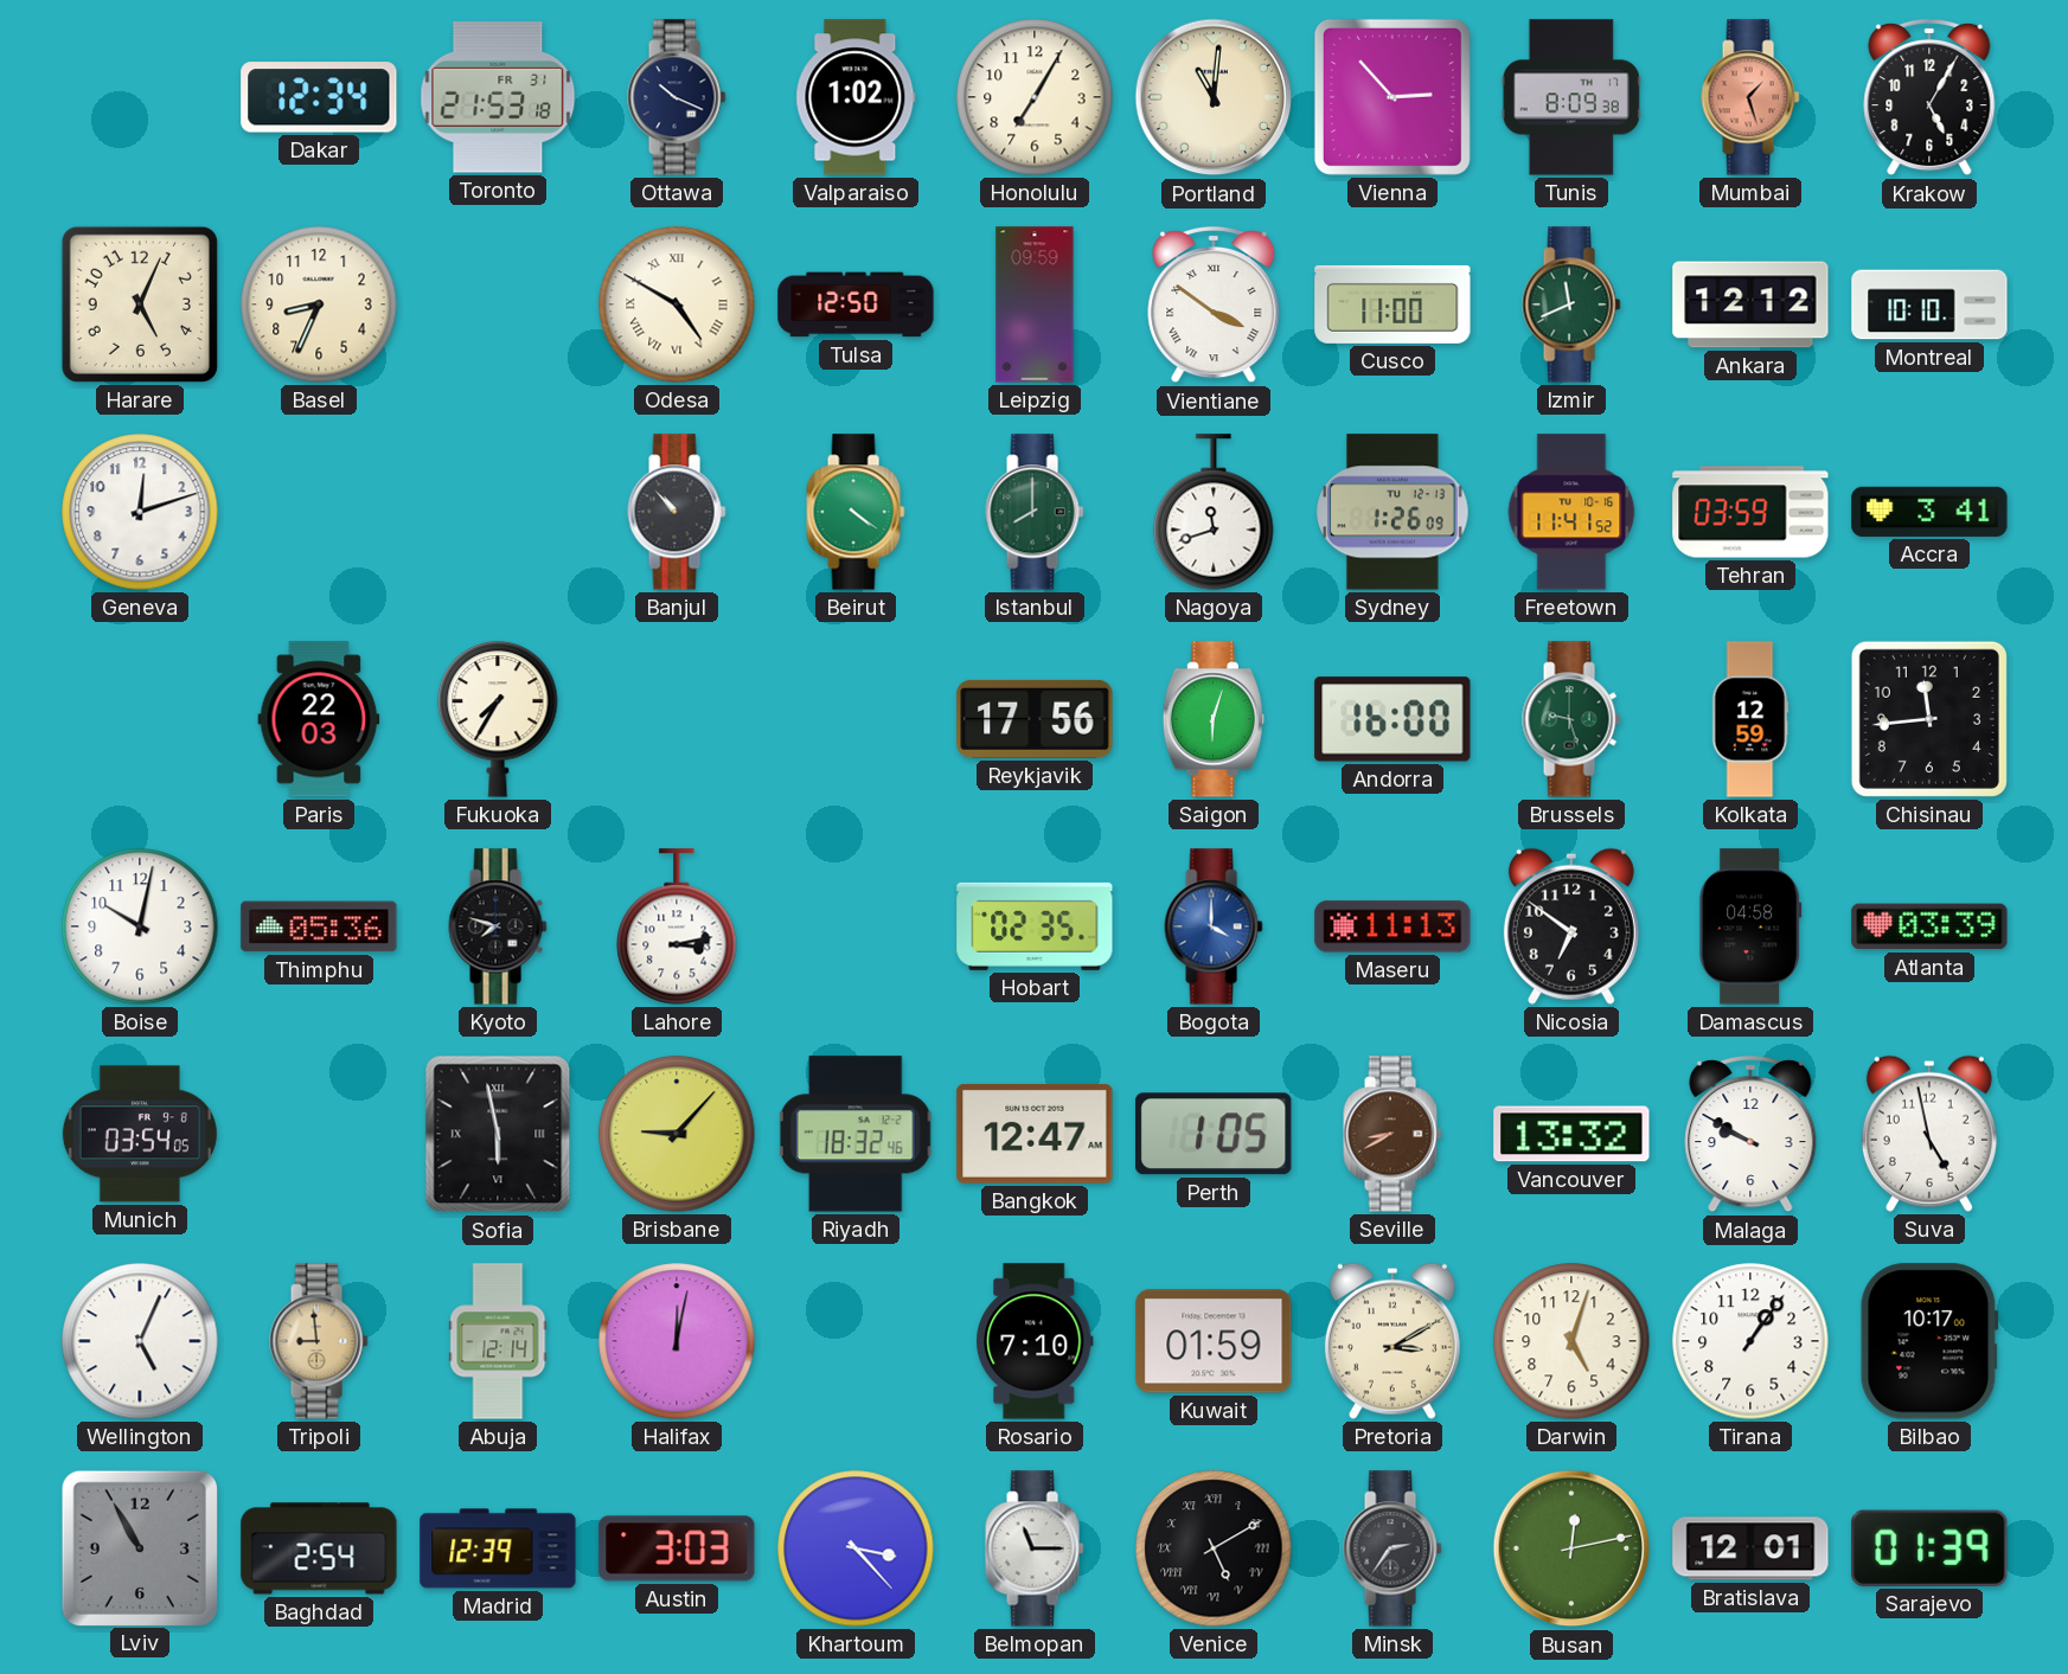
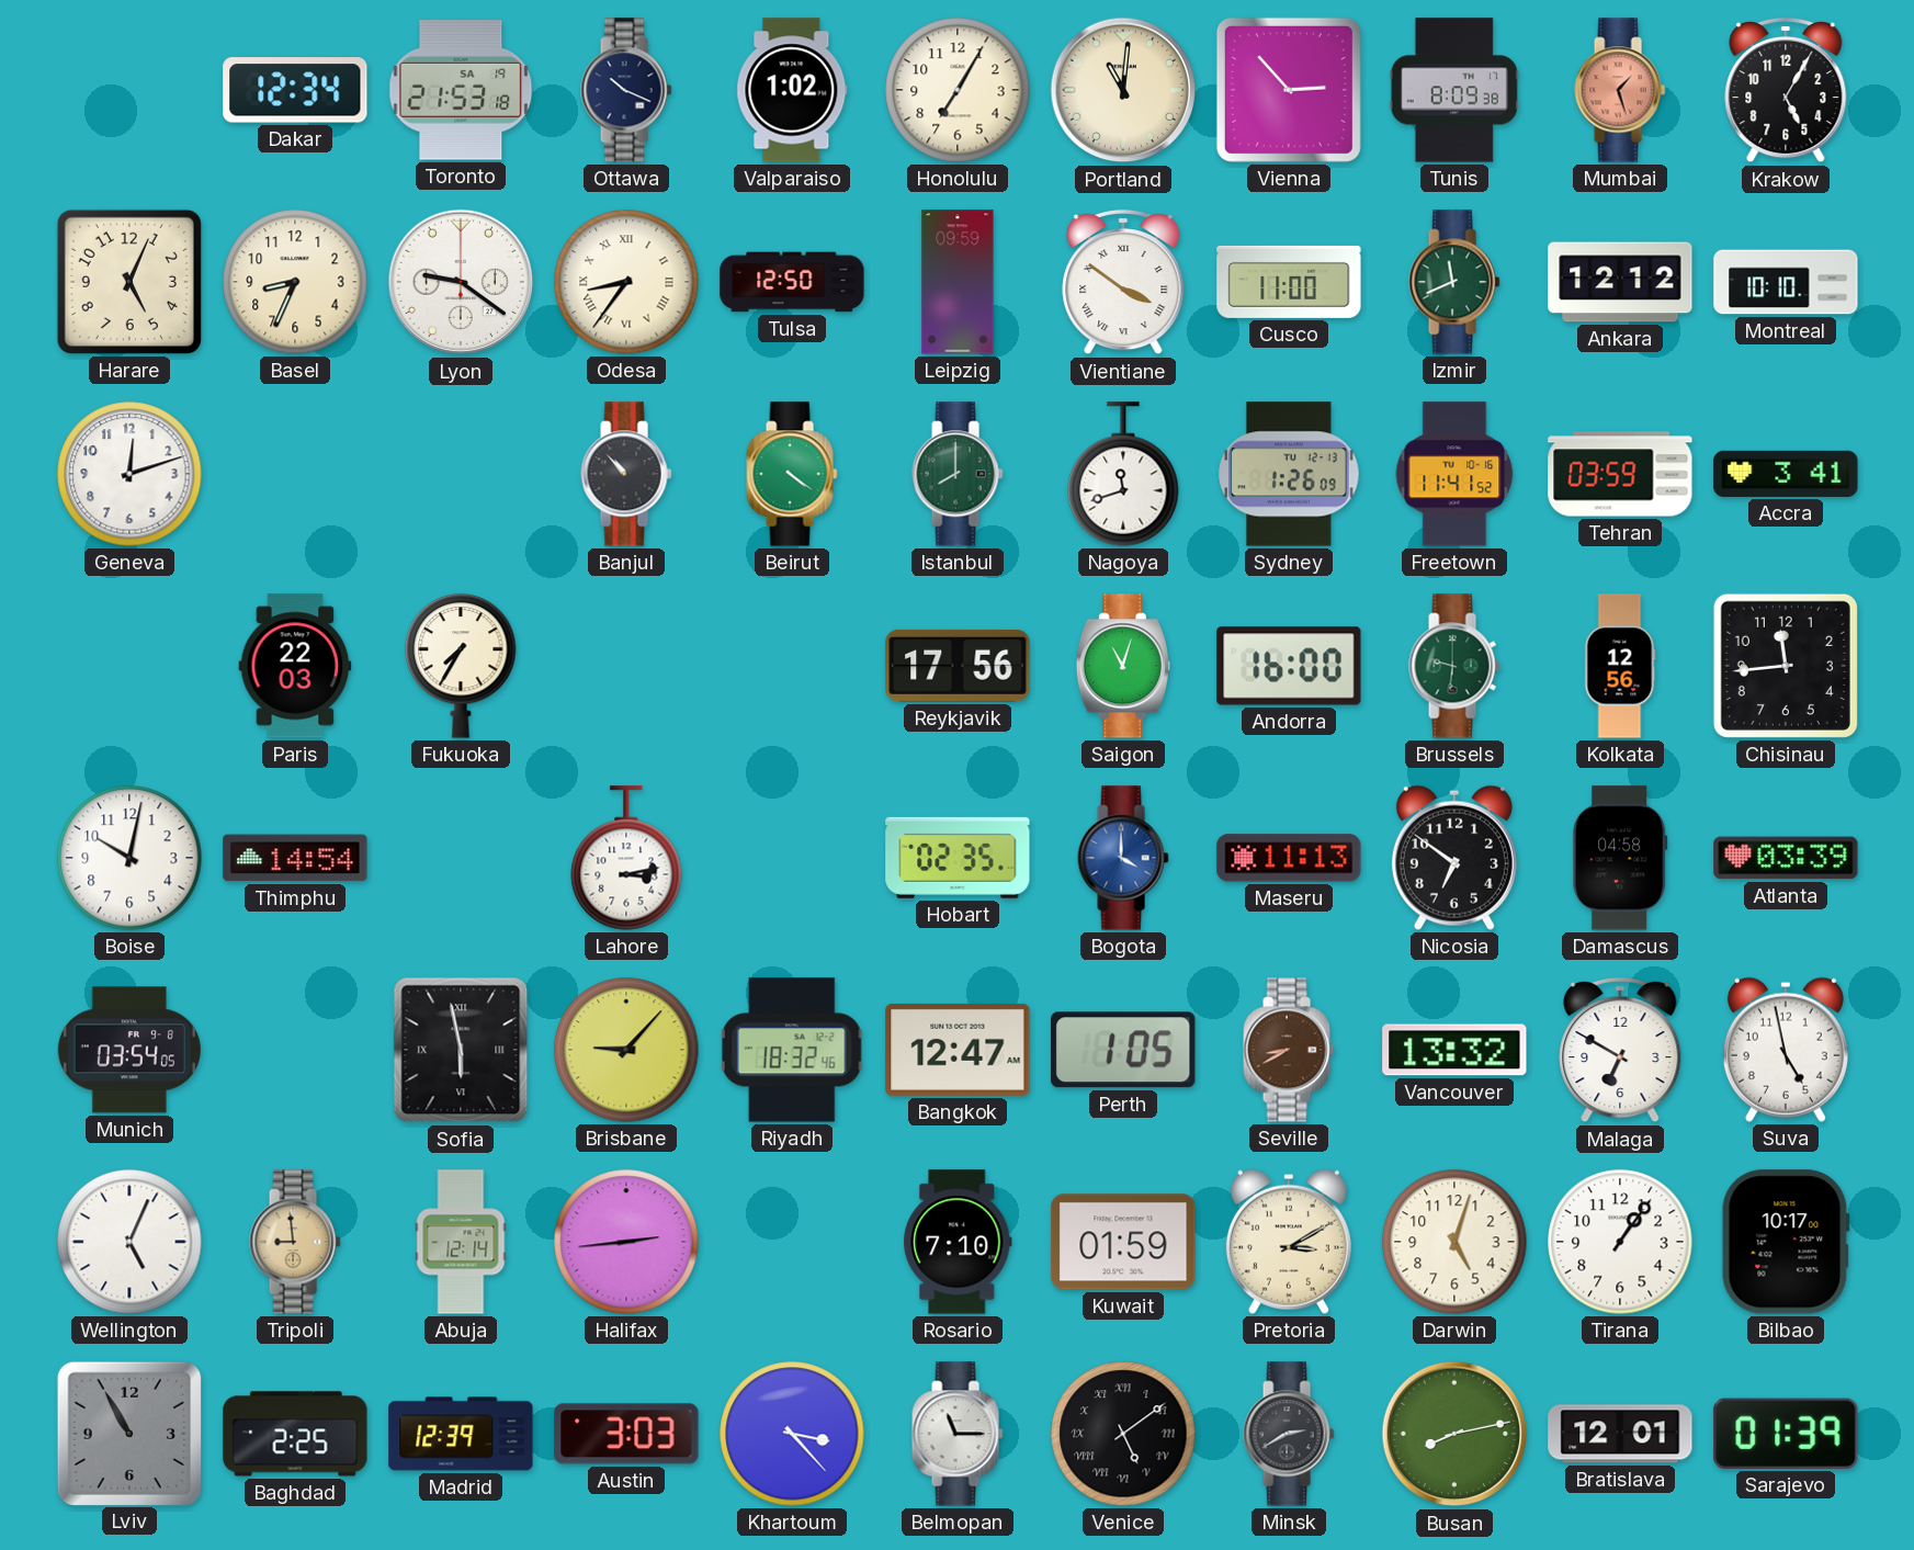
Toronto date: FR 31 -> SA 19 (461, 90)
Lyon: none -> 9:21 (461, 282)
Odesa: 4:50 -> 8:36 (626, 282)
Saigon: 6:03 -> 11:03 (1123, 666)
Brussels: 9:27 -> 9:31 (1454, 666)
Kolkata: 12:59 -> 12:56 (1620, 666)
Thimphu: 05:36 -> 14:54 (295, 858)
Kyoto: 7:48 -> none (498, 926)
Malaga: 9:50 -> 6:50 (1620, 1050)
Halifax: 12:02 -> 2:44 (626, 1242)
Baghdad: 2:54 -> 2:25 (295, 1434)
Venice: 5:10 -> 5:09 (1123, 1434)
Minsk: 2:36 -> 2:40 (1289, 1434)
Busan: 12:13 -> 8:13 (1454, 1434)
